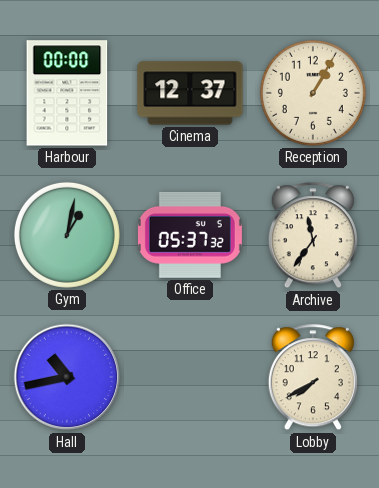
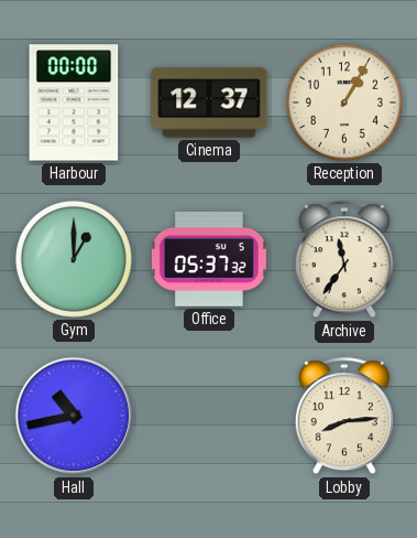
Gym: 1:02 -> 1:00 (74, 259)
Lobby: 7:40 -> 8:14 (344, 417)
